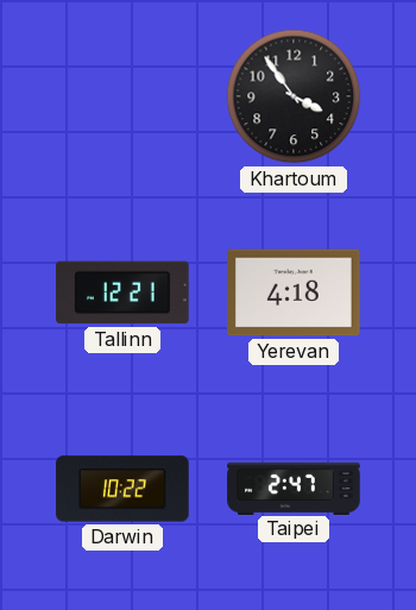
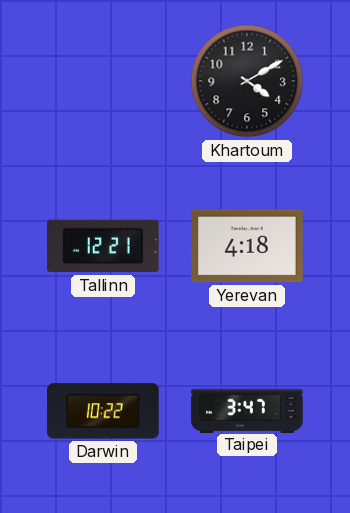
Khartoum: 3:54 -> 4:10 (247, 81)
Taipei: 2:47 -> 3:47 (247, 410)
